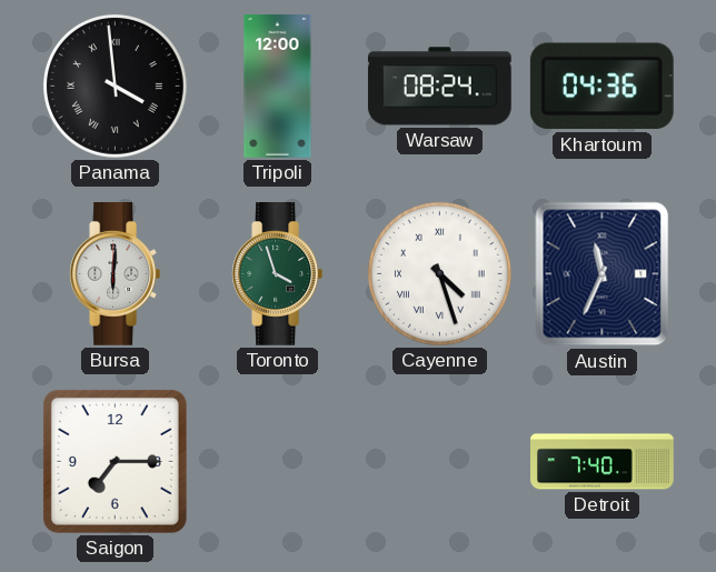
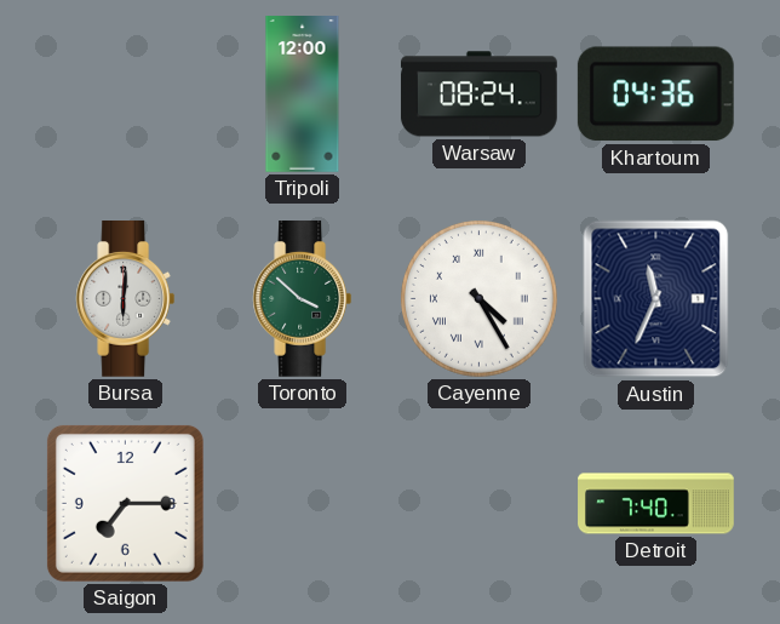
Panama: 3:59 -> none (115, 86)
Toronto: 3:57 -> 3:52 (303, 299)
Cayenne: 4:27 -> 4:25 (478, 298)
